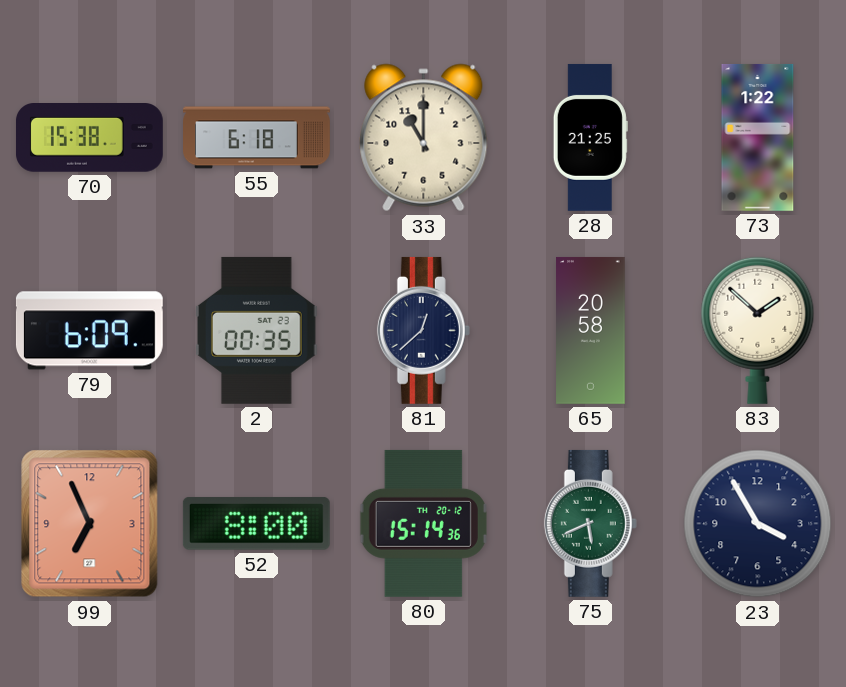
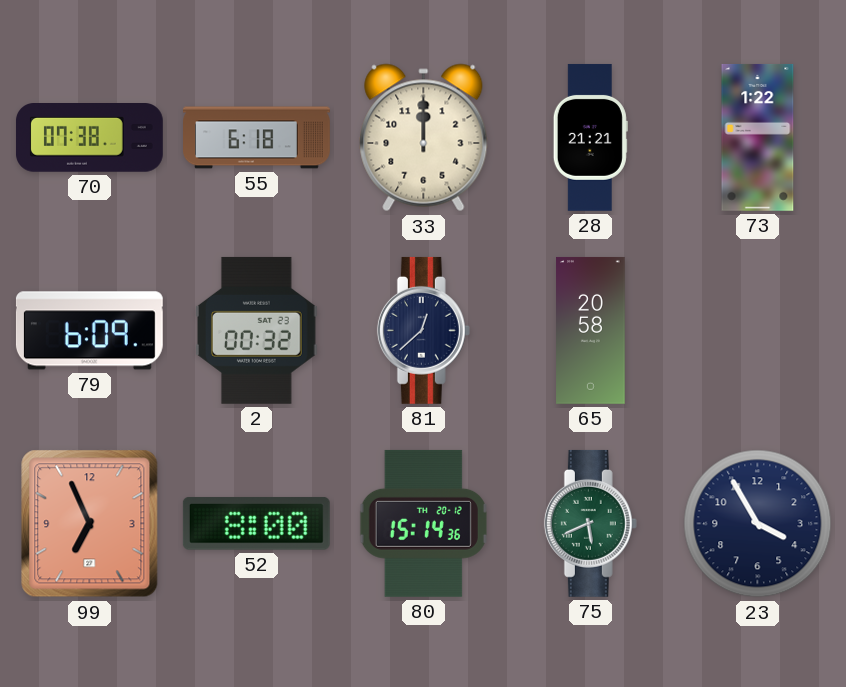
70: 15:38 -> 07:38 (89, 138)
33: 11:00 -> 12:00 (424, 138)
28: 21:25 -> 21:21 (590, 137)
2: 00:35 -> 00:32 (257, 330)
83: 1:52 -> none (758, 330)
